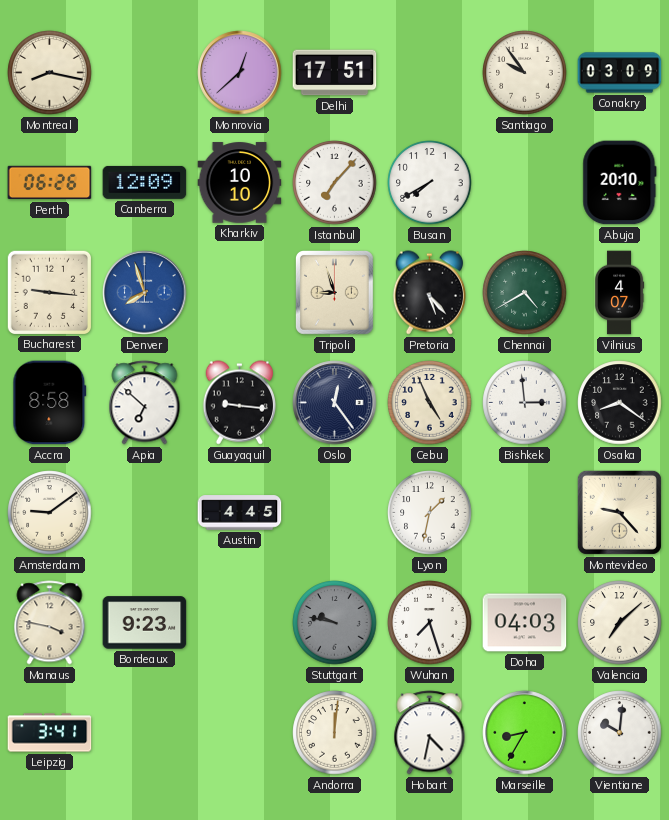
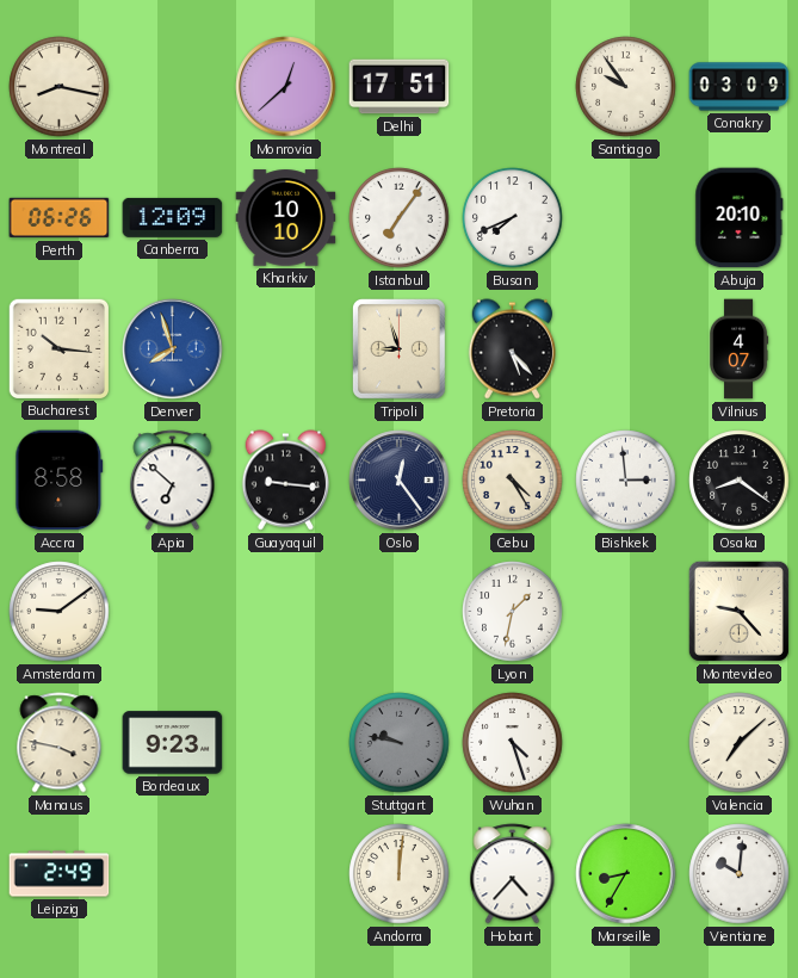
Istanbul: 7:07 -> 7:06 (400, 218)
Busan: 7:40 -> 7:41 (513, 218)
Bucharest: 9:16 -> 10:16 (58, 348)
Chennai: 4:40 -> none (525, 293)
Cebu: 4:56 -> 4:25 (513, 481)
Austin: 4:45 -> none (240, 513)
Wuhan: 7:27 -> 4:27 (513, 743)
Doha: 04:03 -> none (525, 623)
Leipzig: 3:41 -> 2:49 (60, 874)
Hobart: 4:32 -> 4:37 (513, 874)
